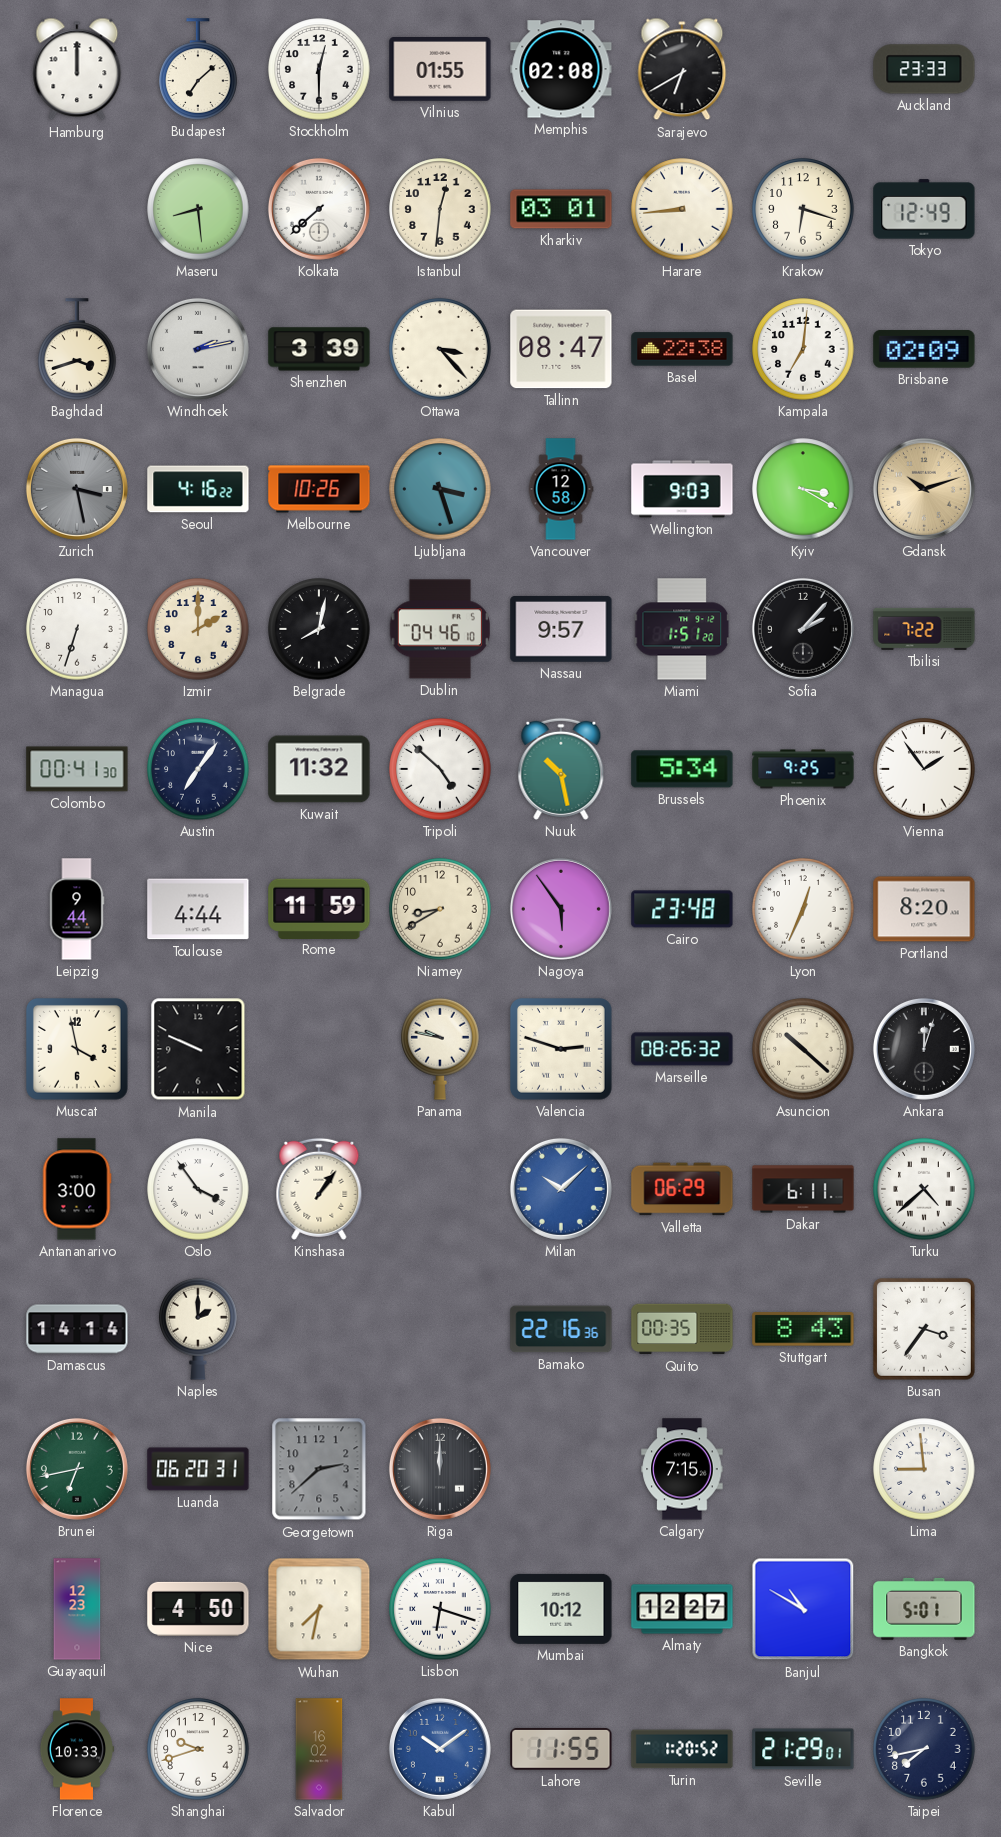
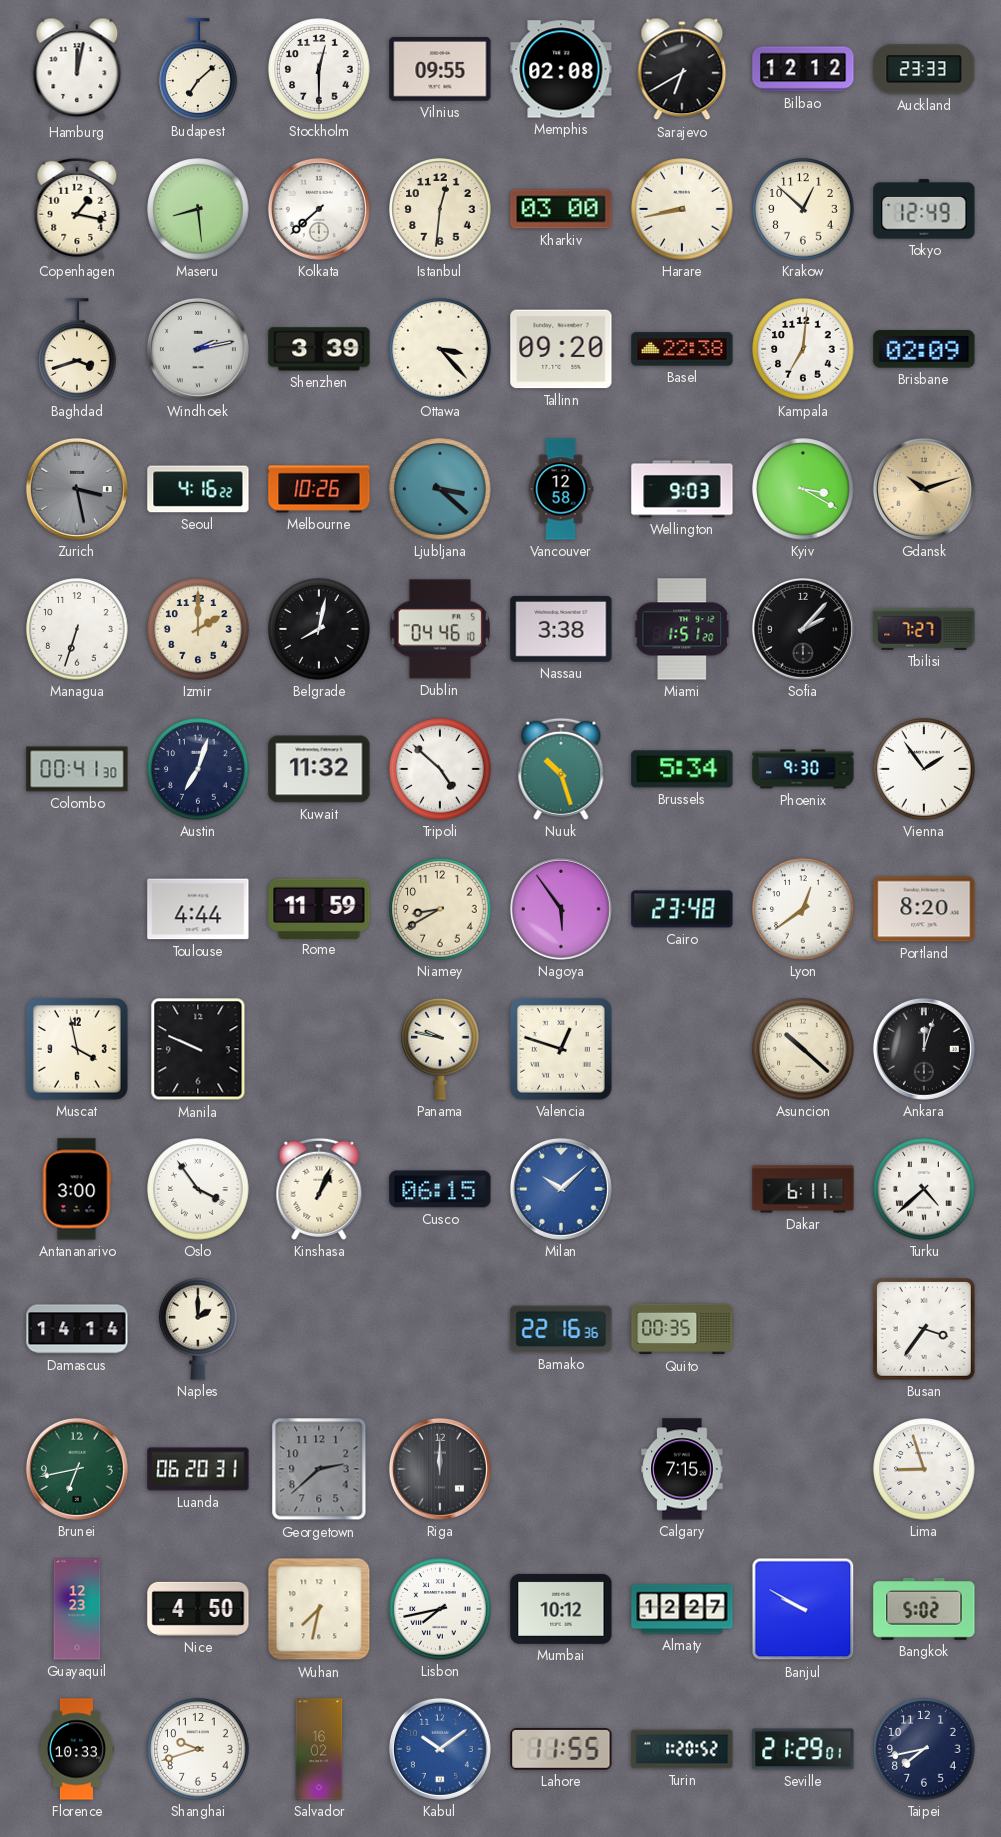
Hamburg: 12:00 -> 12:02 (77, 69)
Vilnius: 01:55 -> 09:55 (440, 70)
Bilbao: none -> 12:12 (803, 69)
Copenhagen: none -> 1:17 (77, 209)
Kharkiv: 03:01 -> 03:00 (561, 209)
Harare: 8:44 -> 8:43 (682, 209)
Krakow: 6:18 -> 12:52 (803, 209)
Tallinn: 08:47 -> 09:20 (561, 349)
Ljubljana: 3:27 -> 3:22 (440, 489)
Nassau: 9:57 -> 3:38 (561, 629)
Tbilisi: 7:22 -> 7:27 (924, 629)
Austin: 7:06 -> 7:03 (198, 769)
Nuuk: 10:28 -> 10:27 (561, 769)
Phoenix: 9:25 -> 9:30 (803, 769)
Leipzig: 9:44 -> none (77, 909)
Lyon: 12:34 -> 12:39 (803, 909)
Valencia: 2:48 -> 12:48 (561, 1049)
Marseille: 08:26 -> none (682, 1049)
Kinshasa: 1:06 -> 1:04 (319, 1189)
Cusco: none -> 06:15 (440, 1189)
Valletta: 06:29 -> none (682, 1189)
Stuttgart: 8:43 -> none (803, 1329)
Lima: 8:59 -> 8:57 (924, 1469)
Lisbon: 6:18 -> 7:43 (440, 1609)
Banjul: 10:50 -> 9:50 (803, 1609)
Bangkok: 5:01 -> 5:02 (924, 1609)
